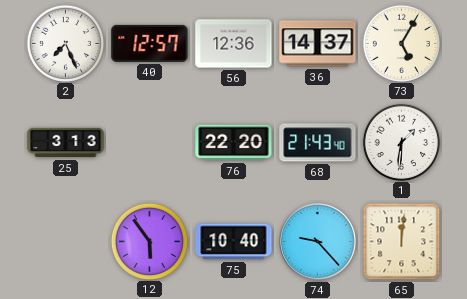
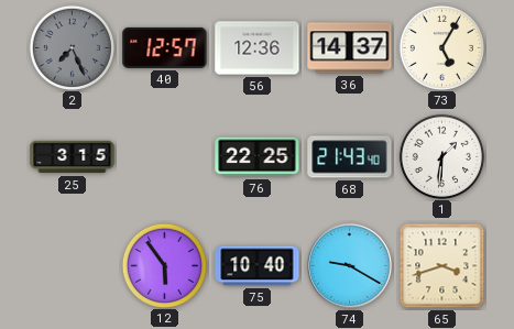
2 dial: white -> grey (72, 47)
25: 3:13 -> 3:15 (73, 157)
76: 22:20 -> 22:25 (258, 157)
74: 9:23 -> 9:20 (350, 266)
65: 12:01 -> 3:42 (442, 266)
